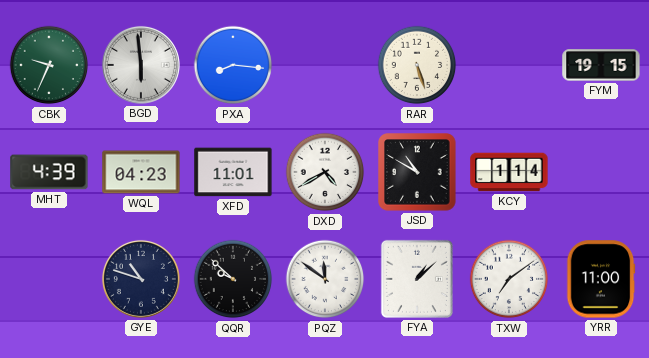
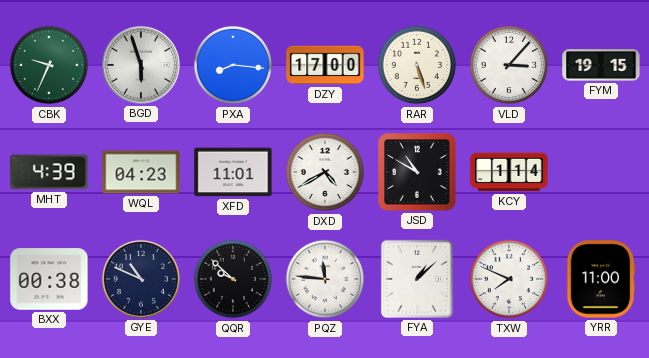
BGD: 5:59 -> 5:57 (141, 65)
DZY: none -> 17:00 (325, 65)
VLD: none -> 3:07 (509, 65)
BXX: none -> 00:38 (49, 279)
GYE: 10:48 -> 10:49 (141, 279)
PQZ: 11:51 -> 11:46 (325, 279)
TXW: 7:09 -> 7:49 (509, 279)
